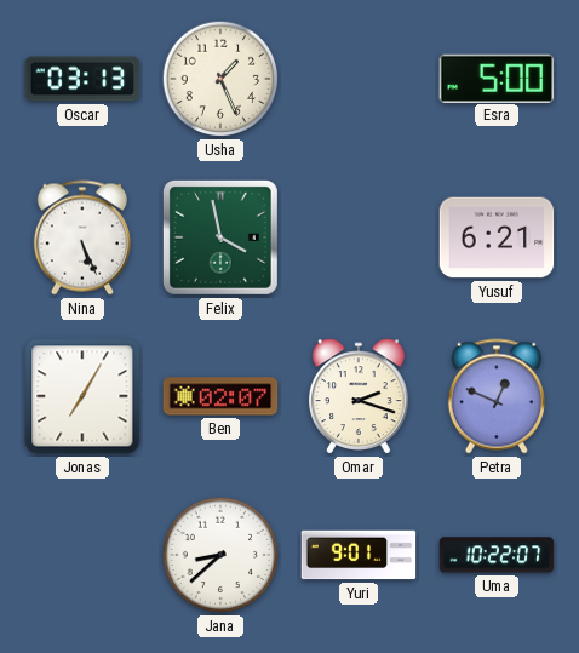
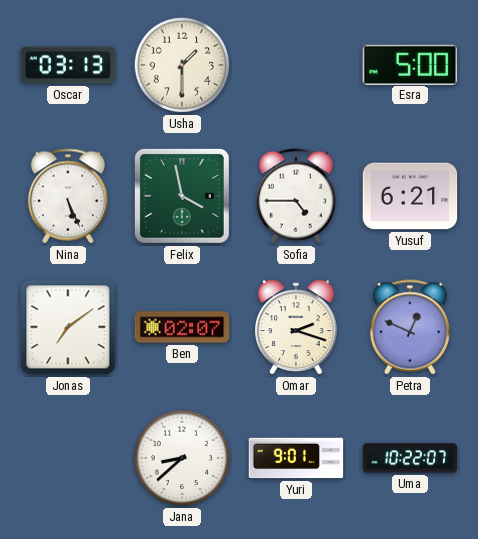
Usha: 1:26 -> 1:30 (182, 65)
Sofia: none -> 4:45 (296, 196)
Jonas: 7:05 -> 7:09 (68, 327)
